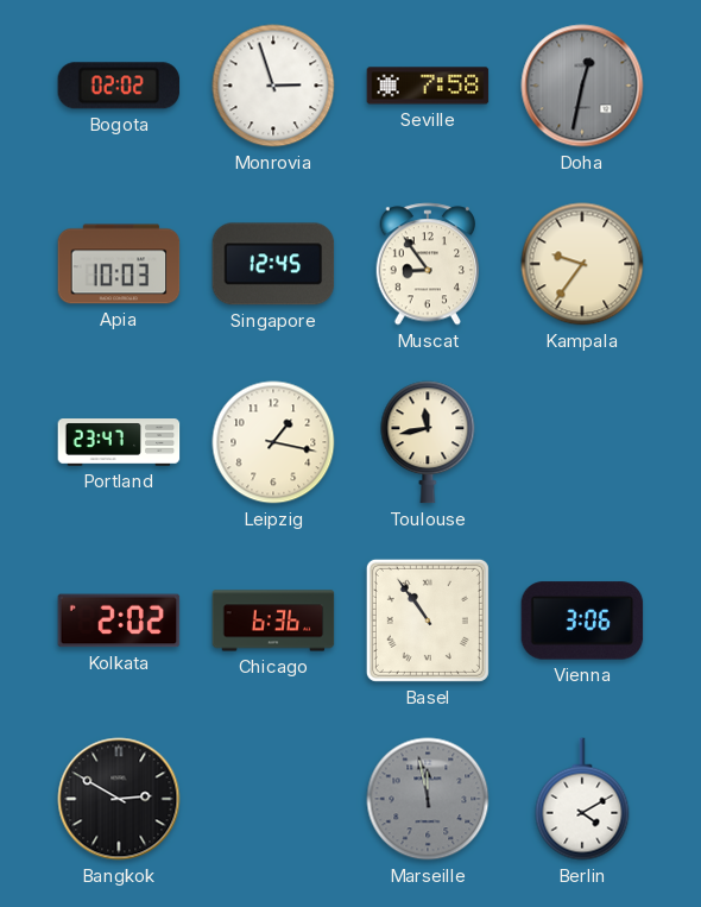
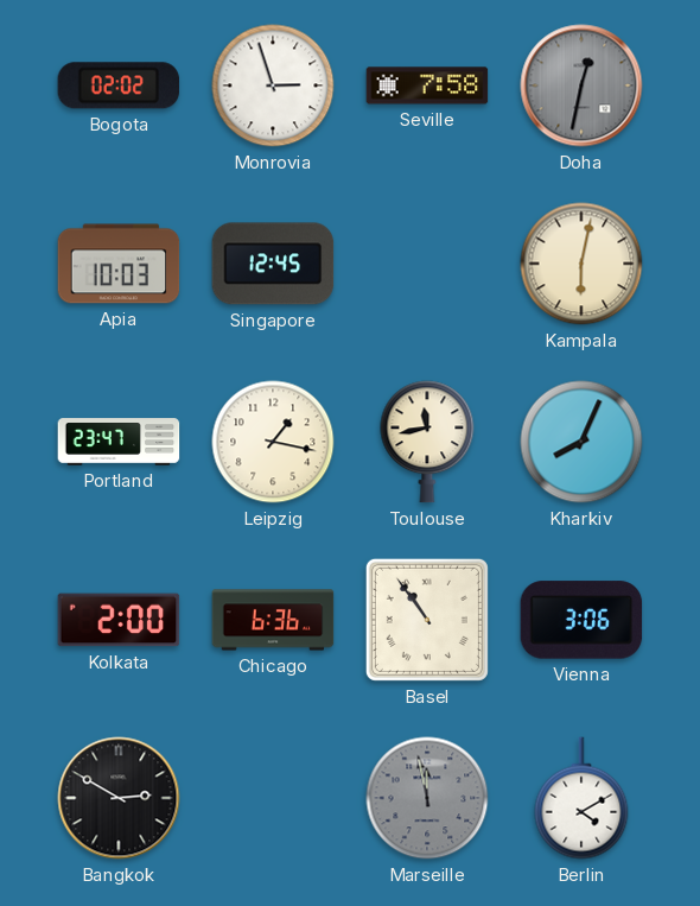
Muscat: 8:54 -> none (428, 264)
Kampala: 9:36 -> 6:02 (581, 264)
Kharkiv: none -> 8:04 (581, 442)
Kolkata: 2:02 -> 2:00 (119, 620)
